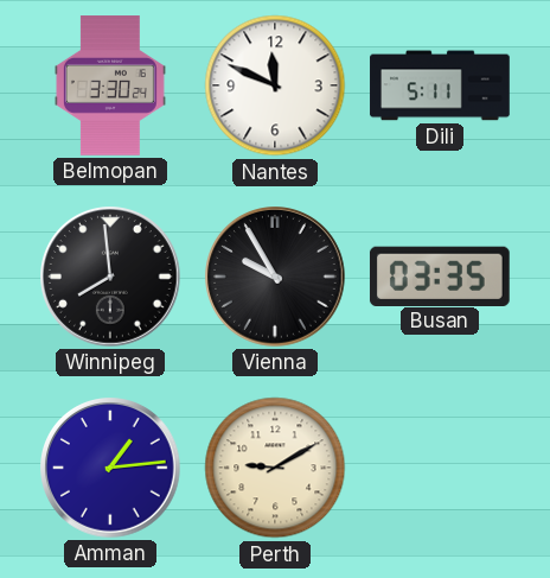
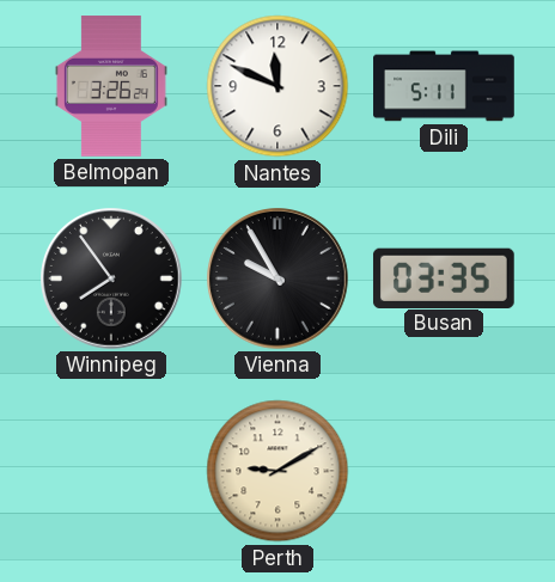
Belmopan: 3:30 -> 3:26 (111, 86)
Winnipeg: 7:59 -> 7:54 (112, 280)
Amman: 1:14 -> none (111, 469)
